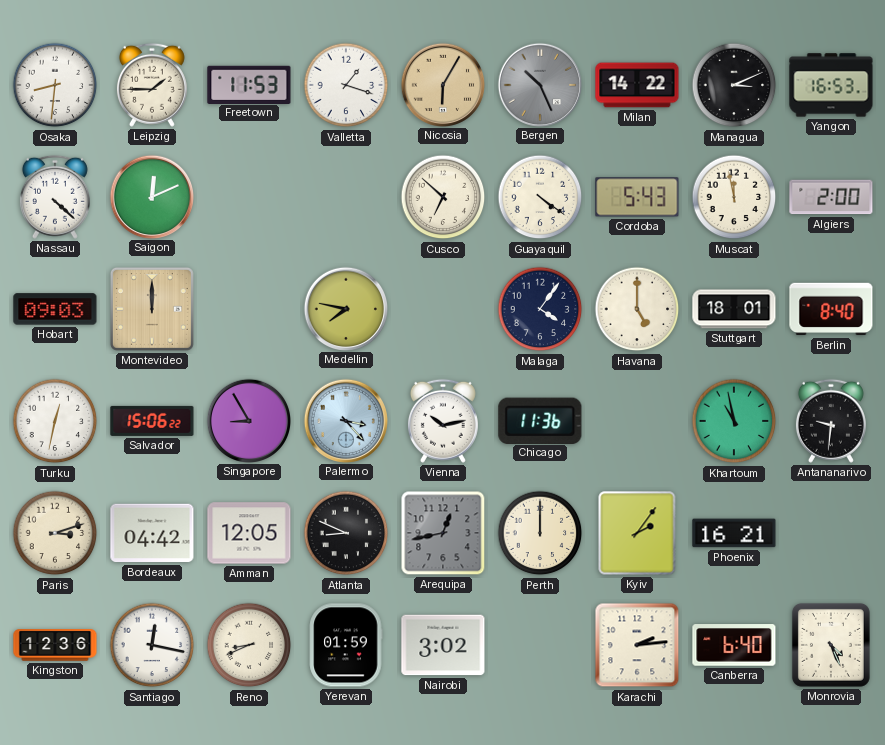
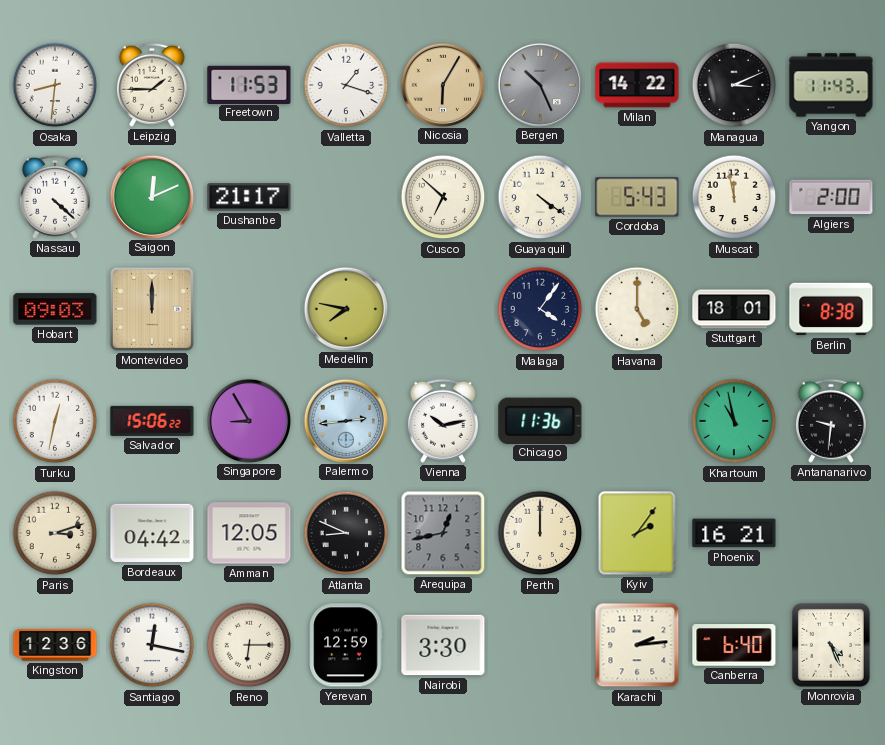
Yangon: 16:53 -> 11:43 (831, 85)
Dushanbe: none -> 21:17 (249, 197)
Berlin: 8:40 -> 8:38 (831, 309)
Palermo: 3:23 -> 2:44 (345, 420)
Reno: 8:41 -> 6:15 (249, 645)
Yerevan: 01:59 -> 12:59 (346, 645)
Nairobi: 3:02 -> 3:30 (443, 645)
